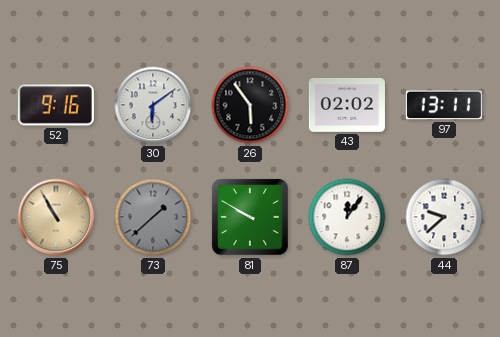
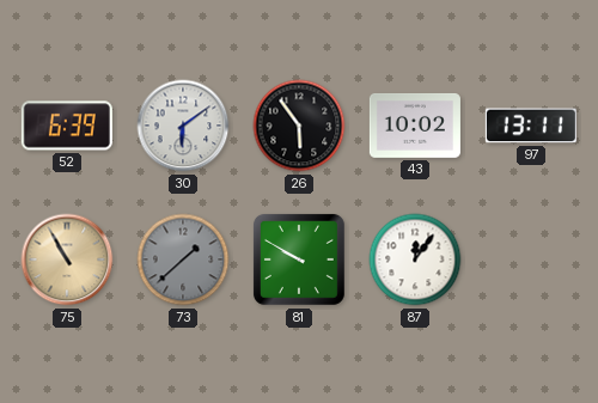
52: 9:16 -> 6:39 (67, 126)
43: 02:02 -> 10:02 (415, 126)
44: 9:38 -> none (444, 217)
